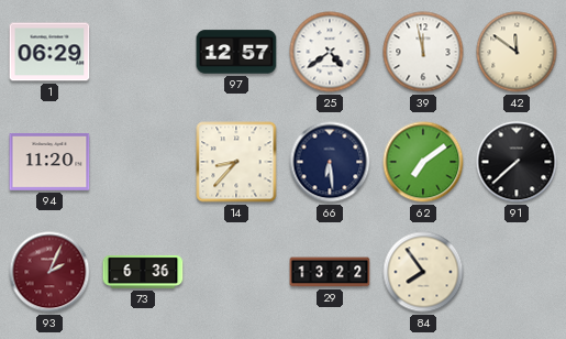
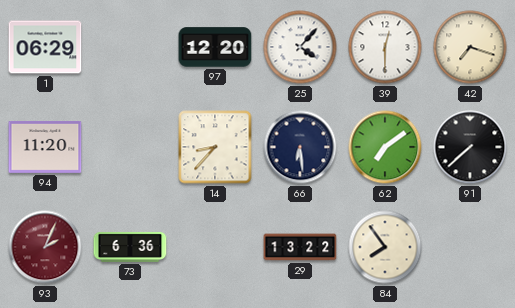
97: 12:57 -> 12:20 (215, 47)
25: 4:39 -> 4:07 (300, 47)
39: 11:58 -> 12:30 (385, 47)
42: 11:51 -> 7:18 (470, 47)
